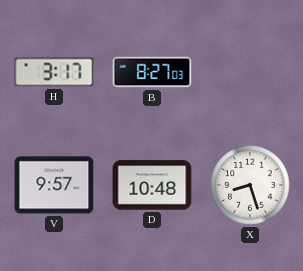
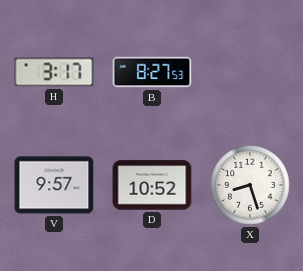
B: 8:27:03 -> 8:27:53 (152, 72)
D: 10:48 -> 10:52 (152, 185)
